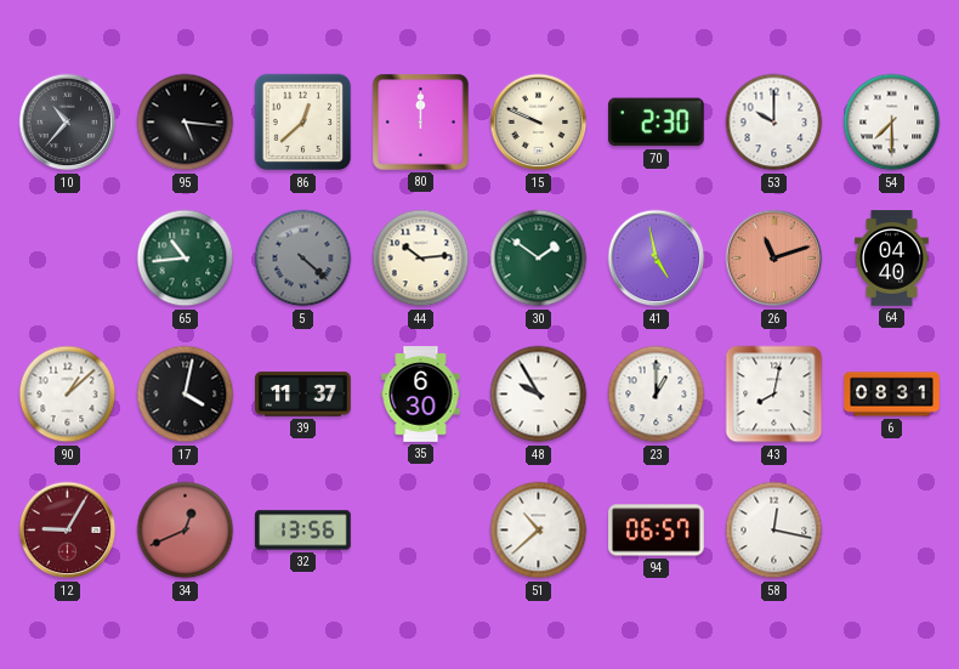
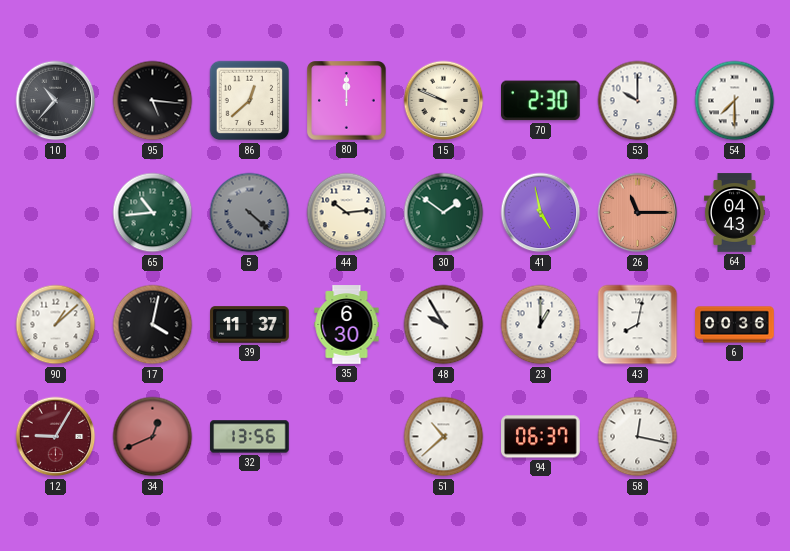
26: 11:12 -> 11:15 (638, 213)
64: 04:40 -> 04:43 (734, 213)
6: 08:31 -> 00:36 (735, 325)
94: 06:57 -> 06:37 (541, 437)
